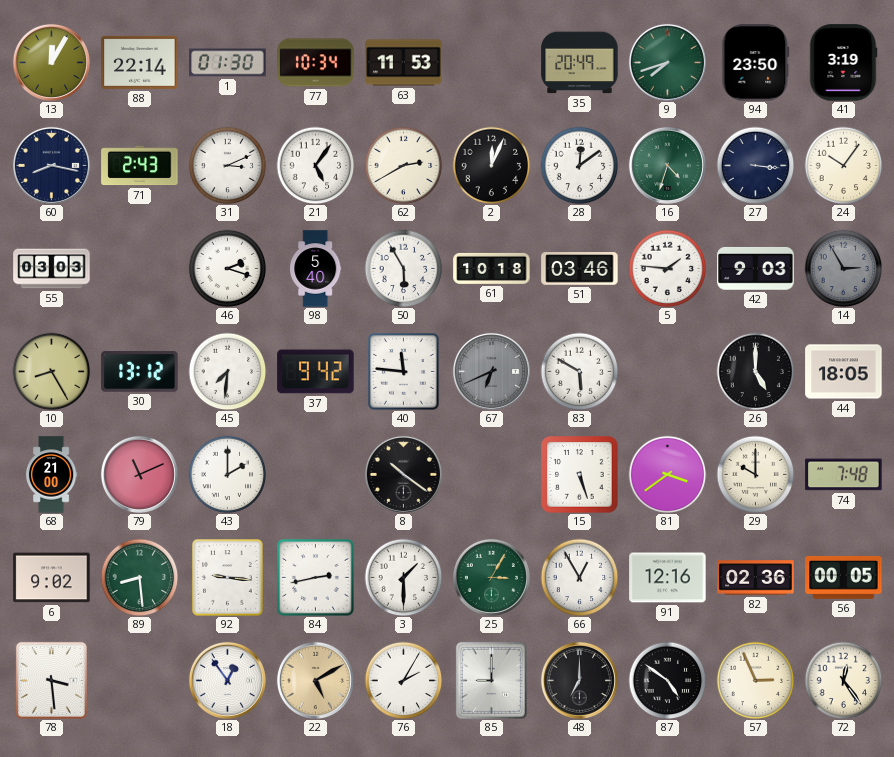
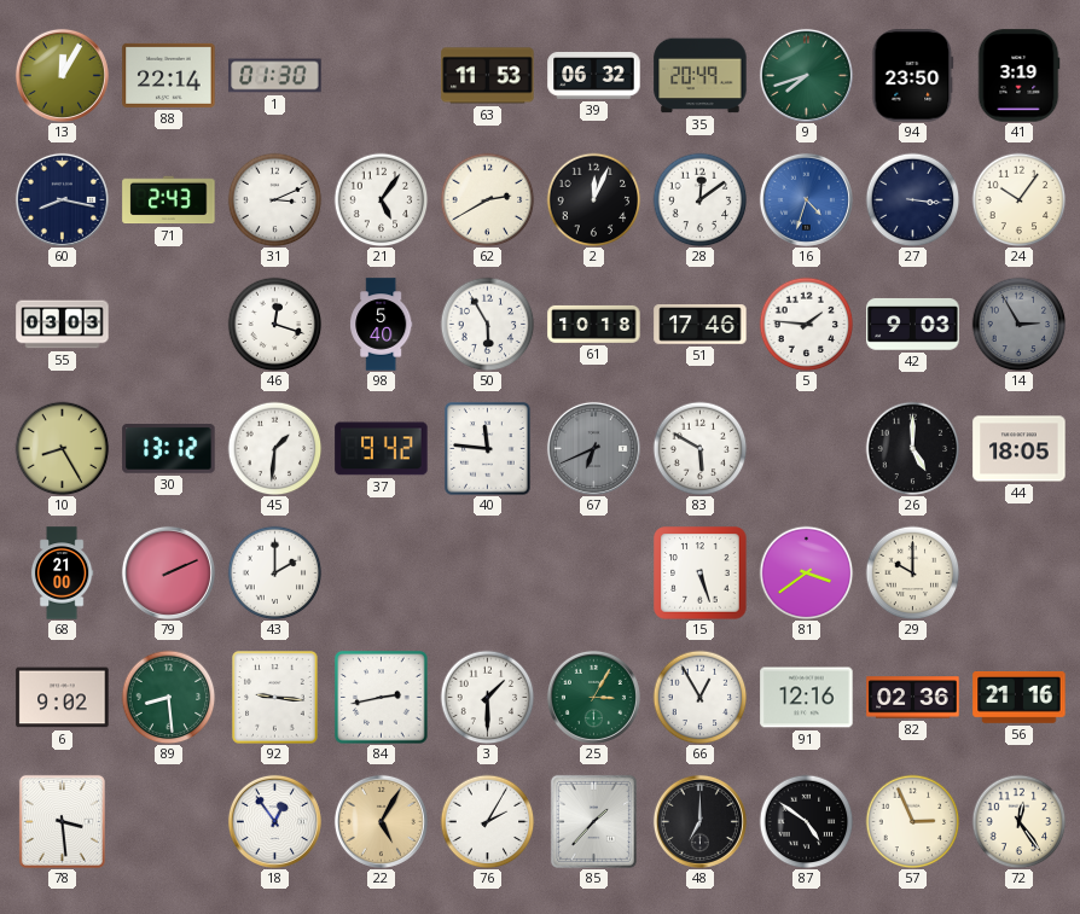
77: 10:34 -> none (316, 63)
39: none -> 06:32 (594, 76)
16 dial: green -> blue (806, 199)
46: 2:18 -> 12:18 (274, 324)
51: 03:46 -> 17:46 (701, 325)
45: 7:31 -> 1:31 (274, 448)
79: 11:11 -> 2:11 (168, 572)
8: 10:21 -> none (403, 474)
74: 7:48 -> none (844, 475)
56: 00:05 -> 21:16 (1020, 697)
22: 5:10 -> 5:05 (381, 821)
85: 9:00 -> 1:37 (593, 821)
